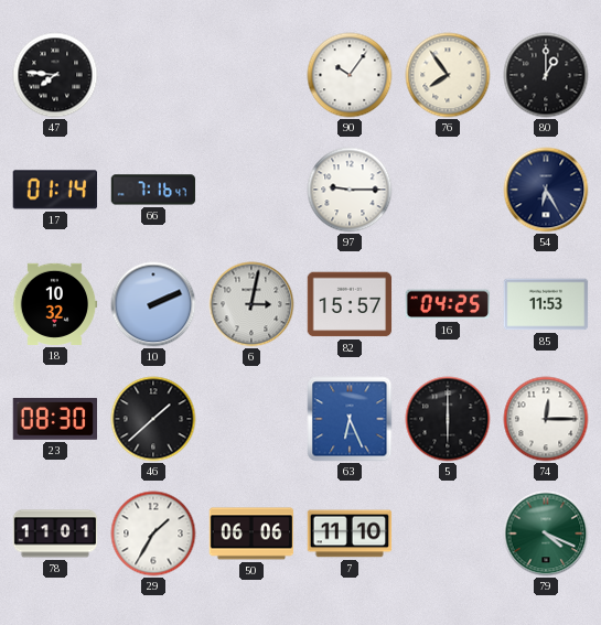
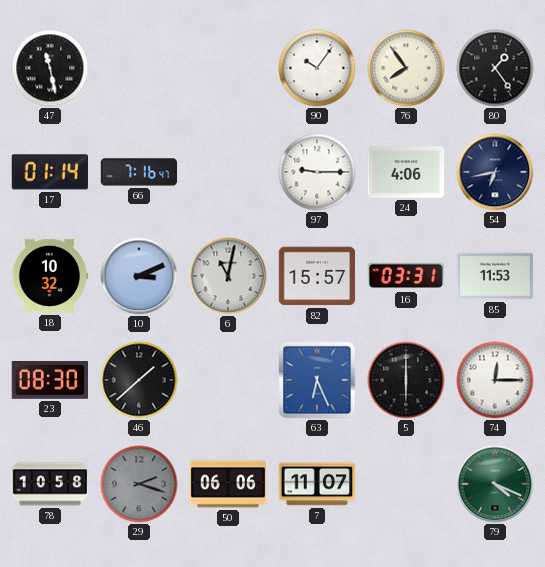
47: 7:46 -> 11:28 (50, 68)
80: 1:00 -> 1:24 (495, 68)
24: none -> 4:06 (406, 172)
54: 6:25 -> 6:43 (495, 172)
10: 2:11 -> 3:11 (139, 276)
6: 3:02 -> 11:02 (228, 276)
16: 04:25 -> 03:31 (406, 276)
78: 11:01 -> 10:58 (50, 484)
29: 1:35 -> 2:18 (139, 484)
29 dial: white -> grey (139, 484)
7: 11:10 -> 11:07 (317, 484)
